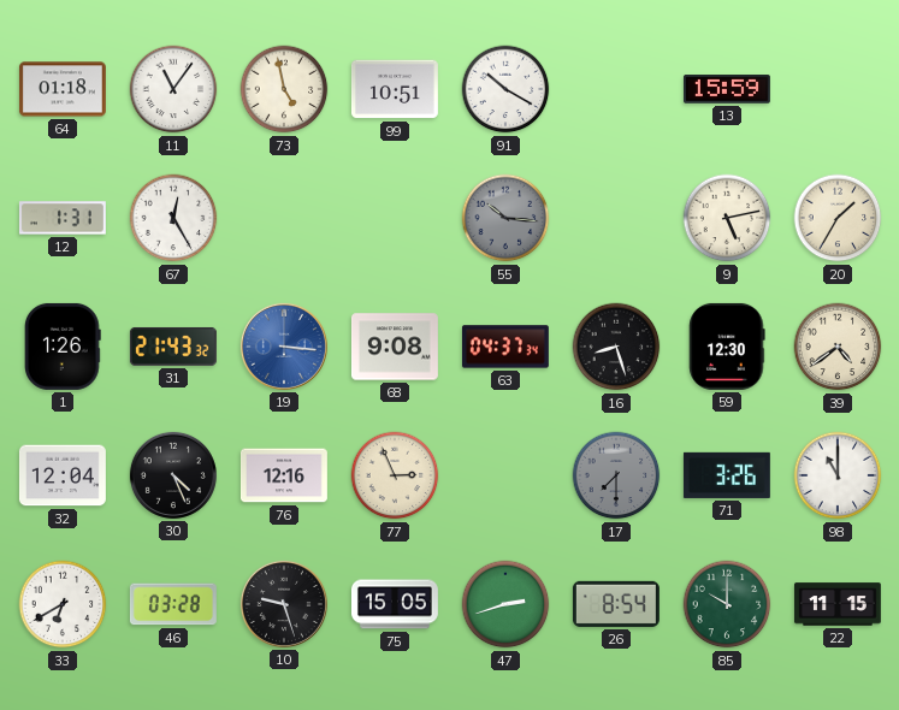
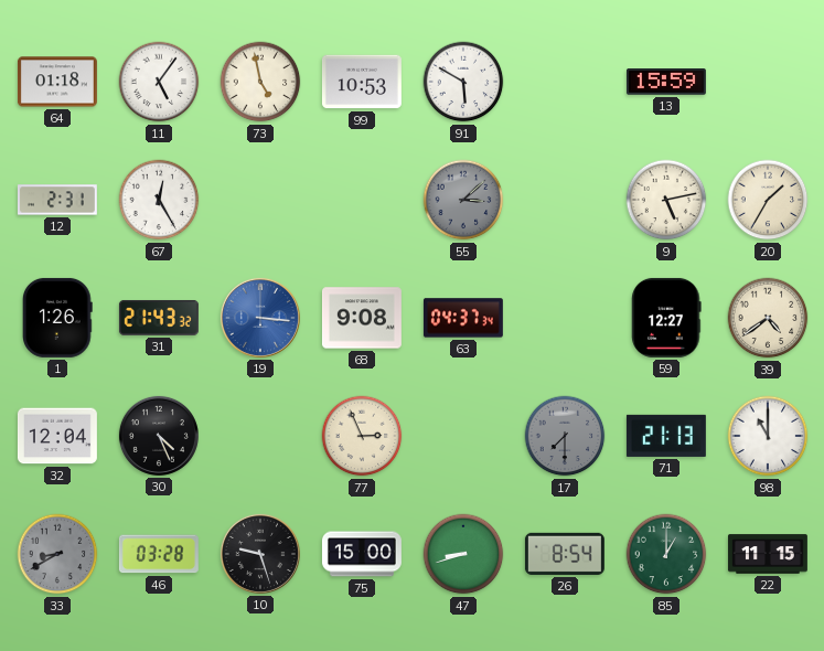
11: 11:06 -> 5:06 (159, 82)
99: 10:51 -> 10:53 (362, 82)
91: 10:20 -> 5:50 (463, 82)
12: 1:31 -> 2:31 (57, 200)
55: 10:16 -> 3:08 (463, 200)
16: 8:27 -> none (616, 347)
59: 12:30 -> 12:27 (666, 318)
76: 12:16 -> none (284, 475)
71: 3:26 -> 21:13 (666, 436)
33: 6:40 -> 8:40 (57, 554)
33 dial: white -> grey (57, 554)
75: 15:05 -> 15:00 (362, 554)
47: 2:42 -> 8:42 (463, 554)
85: 10:00 -> 1:00 (666, 554)
